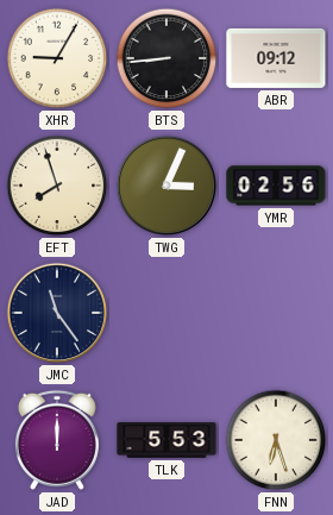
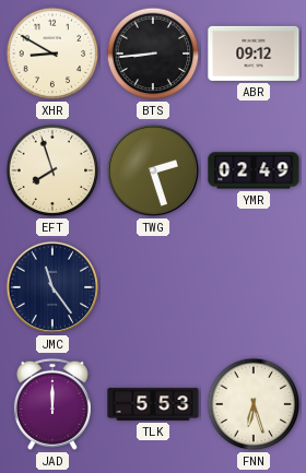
XHR: 9:05 -> 8:50 (52, 54)
TWG: 3:04 -> 2:27 (153, 170)
YMR: 02:56 -> 02:49 (254, 170)
